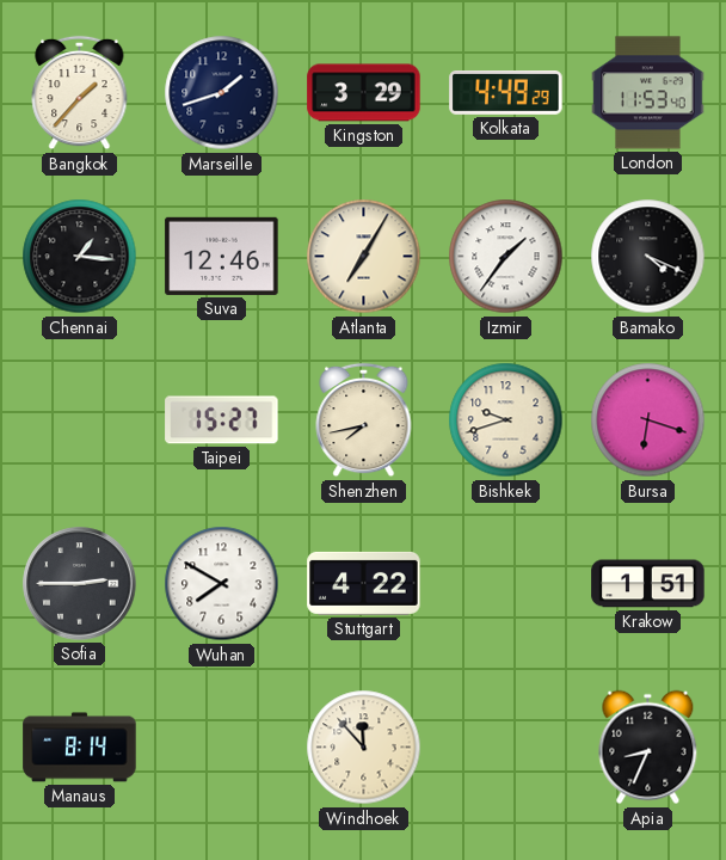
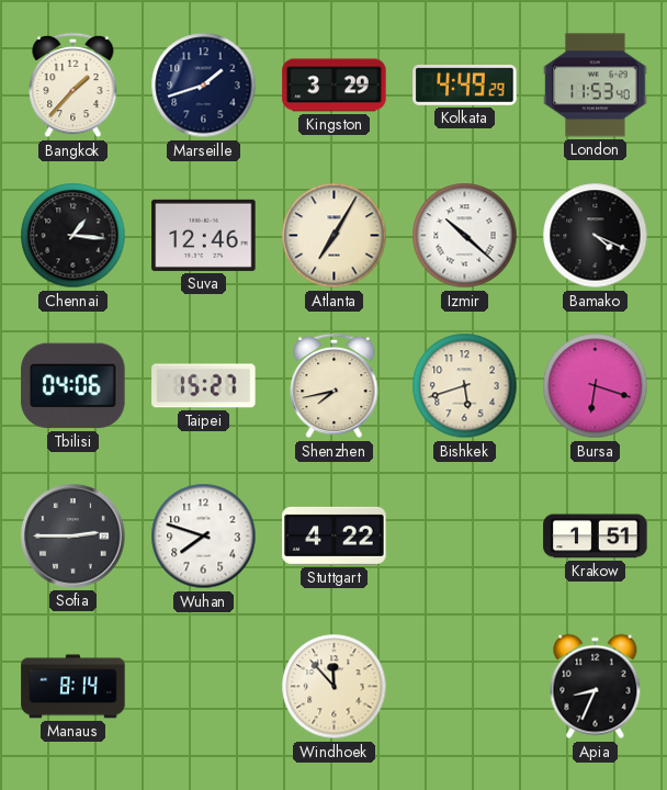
Izmir: 1:36 -> 10:22 (465, 236)
Tbilisi: none -> 04:06 (74, 386)
Bishkek: 9:42 -> 5:42 (465, 386)
Wuhan: 7:50 -> 7:48 (204, 537)
